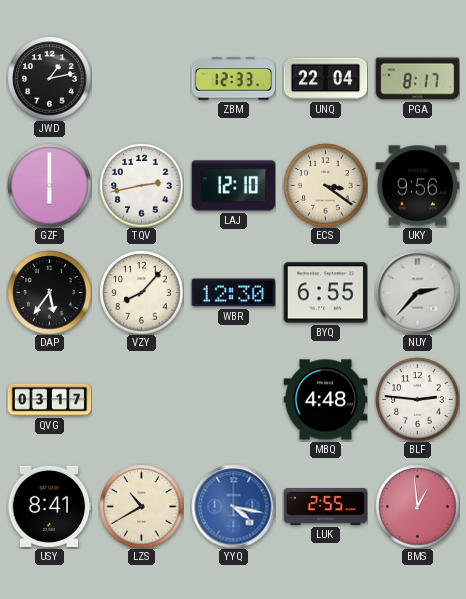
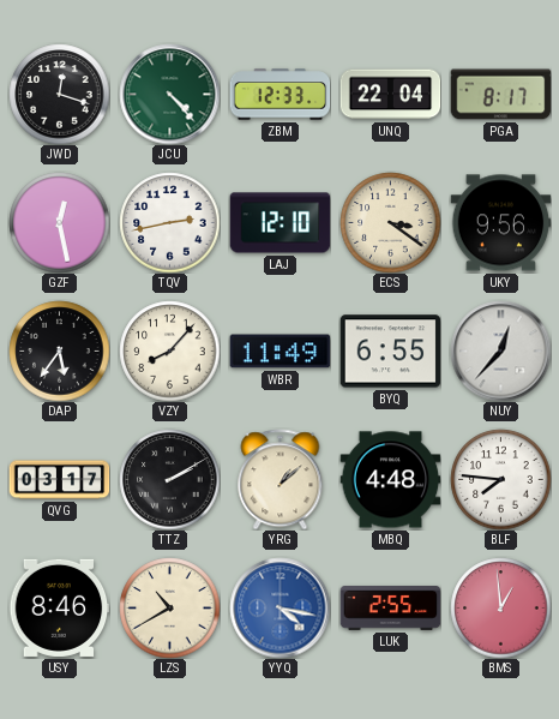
JWD: 1:13 -> 12:18 (59, 94)
JCU: none -> 4:23 (169, 94)
GZF: 6:00 -> 12:28 (59, 222)
WBR: 12:30 -> 11:49 (279, 352)
NUY: 2:37 -> 12:37 (500, 350)
TTZ: none -> 2:10 (169, 479)
YRG: none -> 1:08 (281, 479)
BLF: 2:46 -> 7:46 (500, 479)
USY: 8:41 -> 8:46 (59, 607)
